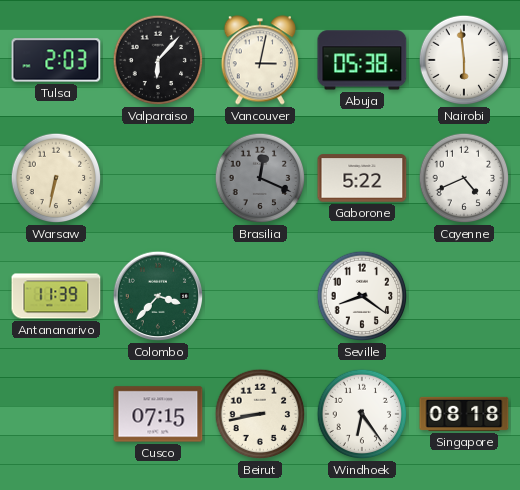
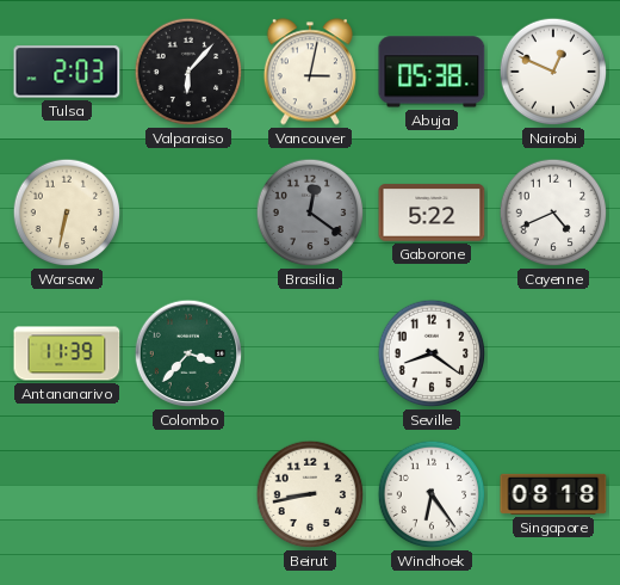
Nairobi: 5:59 -> 12:49 (553, 72)
Brasilia: 12:19 -> 12:21 (310, 213)
Cusco: 07:15 -> none (158, 414)
